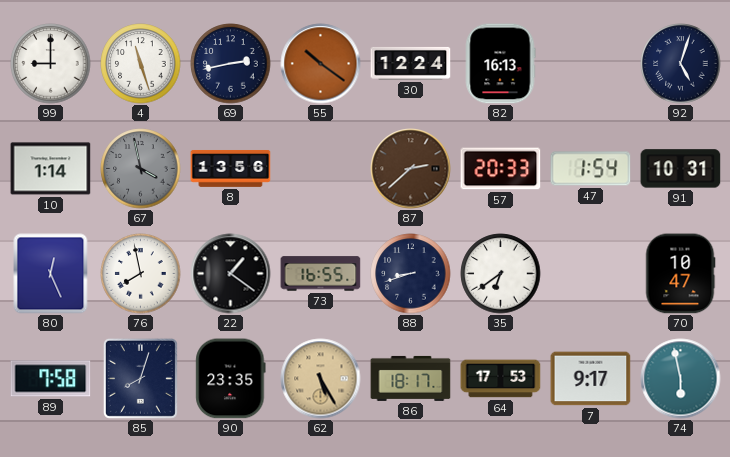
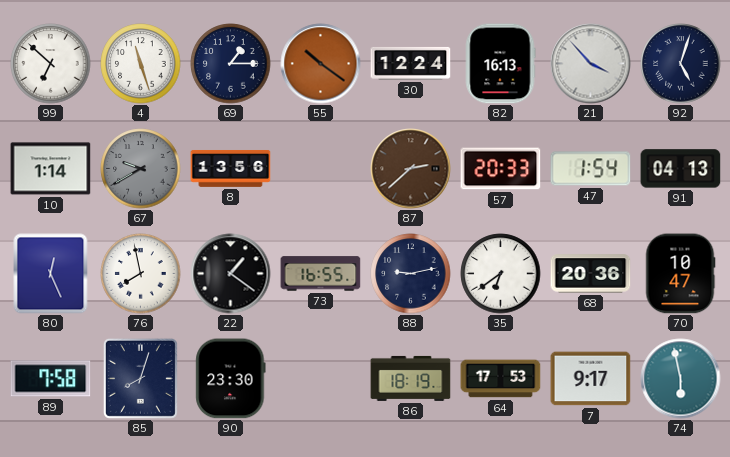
99: 9:00 -> 6:52 (51, 64)
69: 2:43 -> 1:15 (231, 64)
21: none -> 3:53 (591, 64)
67: 3:58 -> 9:40 (141, 169)
91: 10:31 -> 04:13 (681, 169)
88: 8:42 -> 9:13 (411, 274)
68: none -> 20:36 (591, 274)
90: 23:35 -> 23:30 (231, 379)
62: 5:25 -> none (321, 379)
86: 18:17 -> 18:19 (411, 378)
